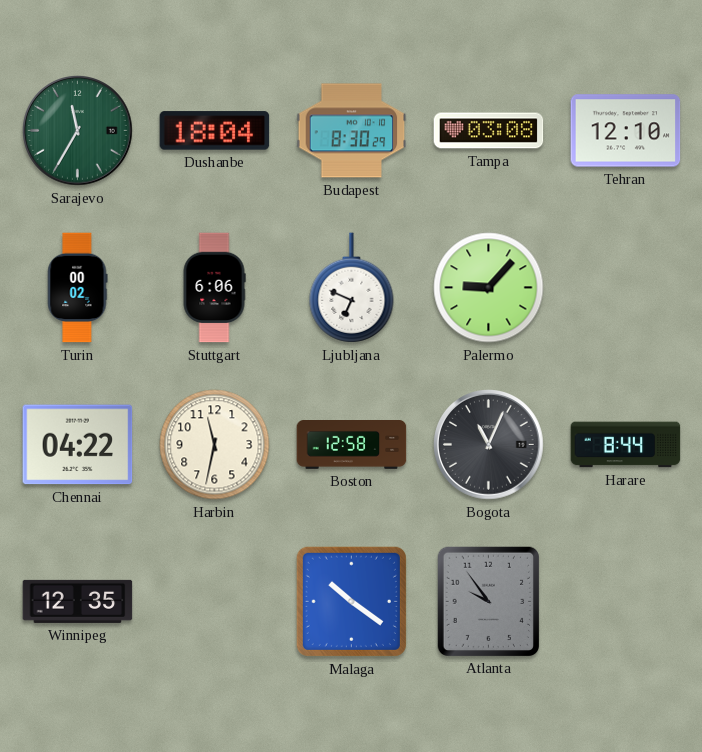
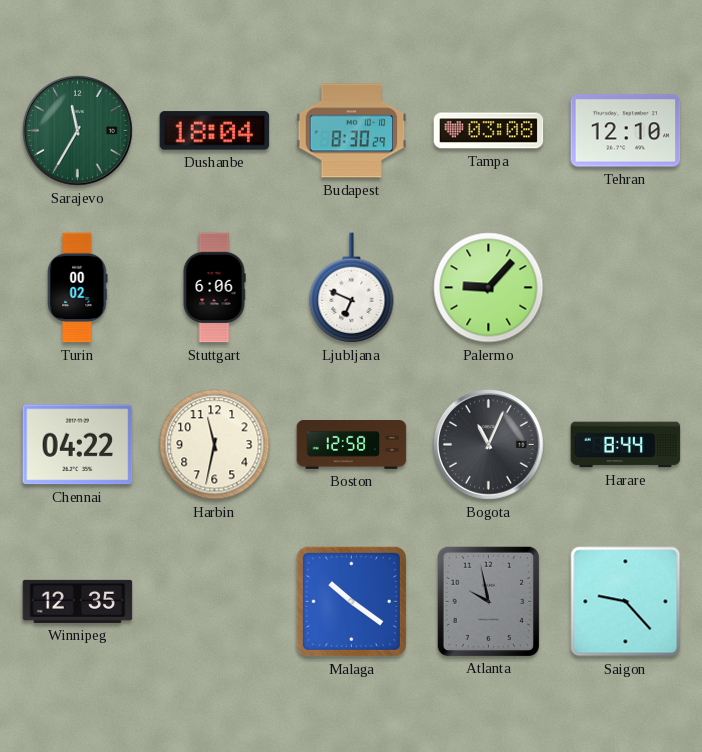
Atlanta: 9:54 -> 9:58 (488, 601)
Saigon: none -> 9:23 (626, 602)
